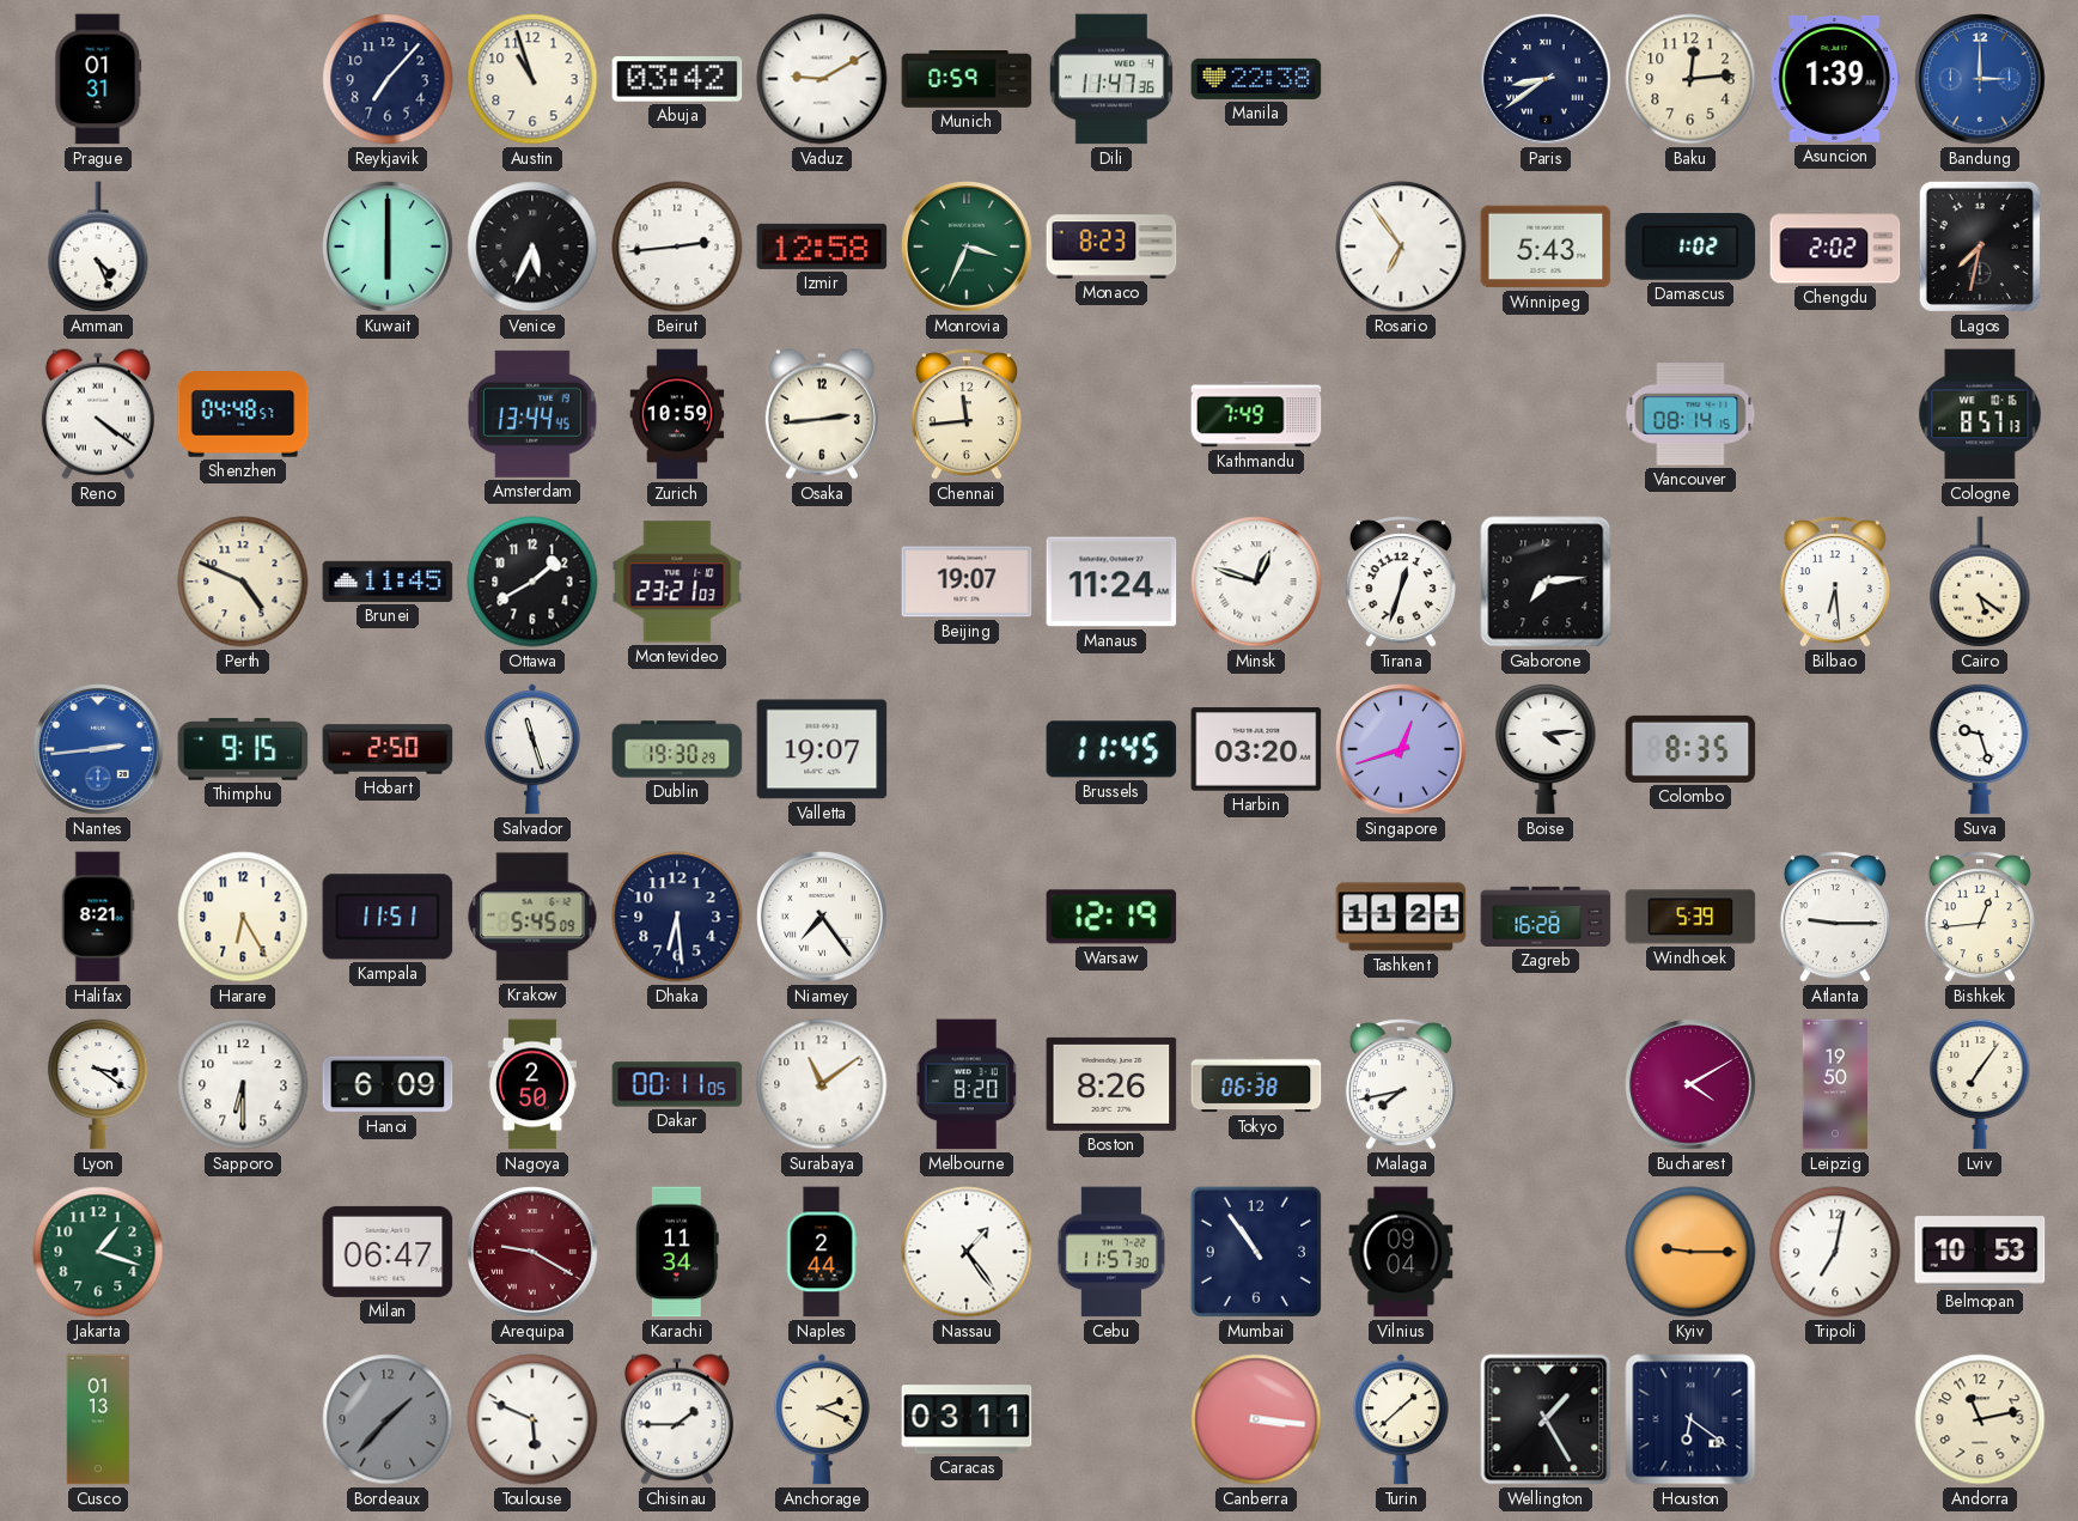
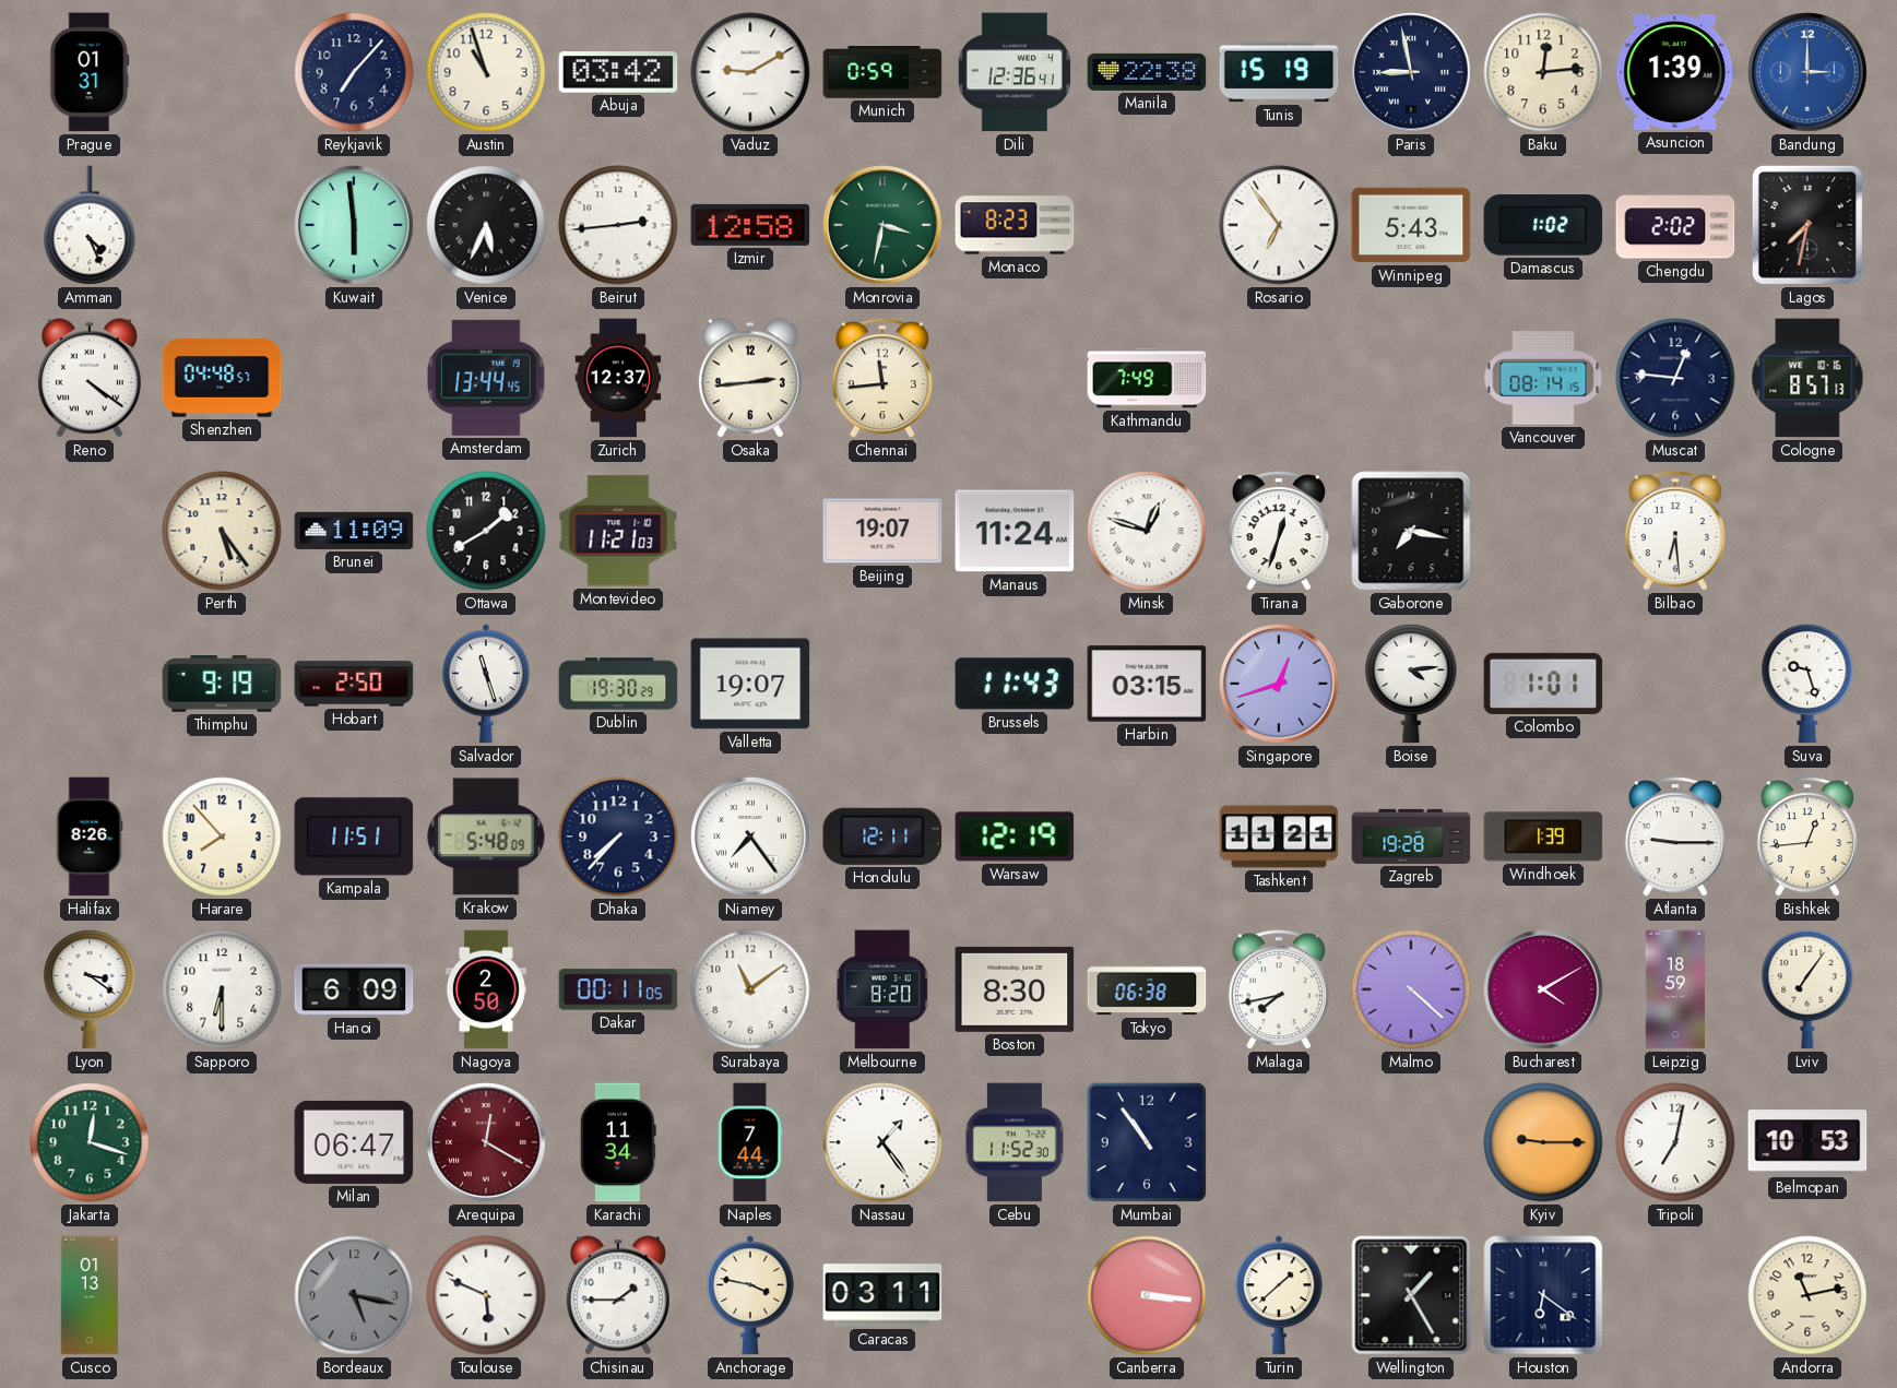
Dili: 11:47 -> 12:36 (1015, 72)
Tunis: none -> 15:19 (1279, 72)
Paris: 8:39 -> 8:58 (1411, 72)
Kuwait: 6:00 -> 5:59 (354, 225)
Monrovia: 3:34 -> 3:32 (882, 225)
Zurich: 10:59 -> 12:37 (618, 378)
Muscat: none -> 12:46 (1675, 378)
Perth: 4:49 -> 5:24 (222, 531)
Brunei: 11:45 -> 11:09 (354, 531)
Montevideo: 23:21 -> 11:21 (618, 531)
Gaborone: 7:14 -> 7:17 (1411, 531)
Cairo: 5:21 -> none (1980, 582)
Nantes: 2:44 -> none (98, 749)
Thimphu: 9:15 -> 9:19 (222, 685)
Brussels: 11:45 -> 11:43 (1015, 684)
Harbin: 03:20 -> 03:15 (1147, 684)
Colombo: 8:35 -> 1:01 (1543, 684)
Halifax: 8:21 -> 8:26 (90, 837)
Harare: 6:25 -> 7:53 (222, 837)
Krakow: 5:45 -> 5:48 (486, 837)
Dhaka: 6:29 -> 7:37 (618, 837)
Honolulu: none -> 12:11 (882, 837)
Zagreb: 16:28 -> 19:28 (1411, 837)
Windhoek: 5:39 -> 1:39 (1543, 837)
Boston: 8:26 -> 8:30 (1015, 989)
Malmo: none -> 4:22 (1411, 989)
Leipzig: 19:50 -> 18:59 (1674, 989)
Jakarta: 1:18 -> 12:18 (90, 1142)
Arequipa: 9:20 -> 12:20 (486, 1142)
Naples: 2:44 -> 7:44 (750, 1142)
Cebu: 11:57 -> 11:52 (1015, 1142)
Vilnius: 09:04 -> none (1401, 1252)
Bordeaux: 1:37 -> 5:17 (354, 1295)
Anchorage: 2:19 -> 3:47 (750, 1295)
